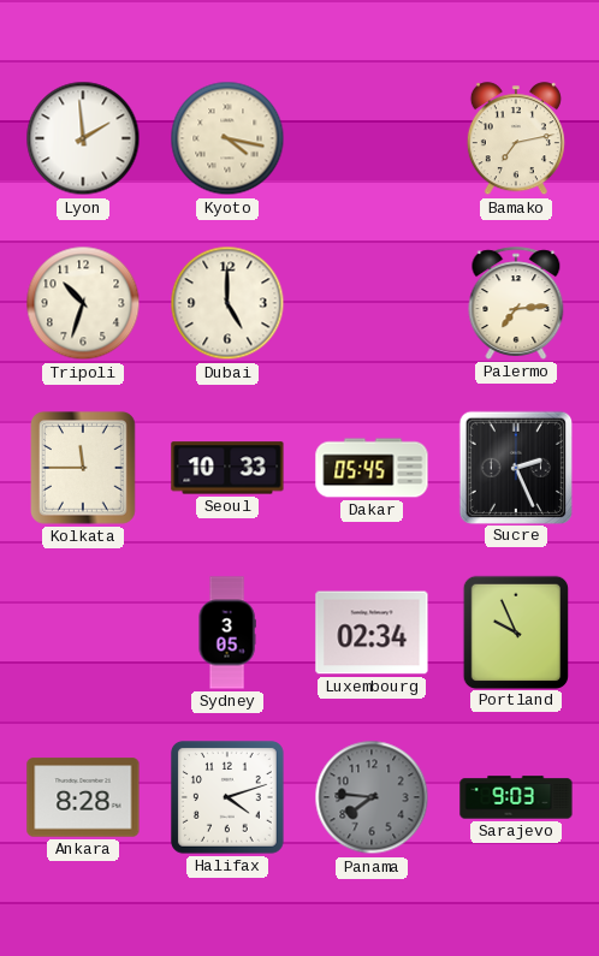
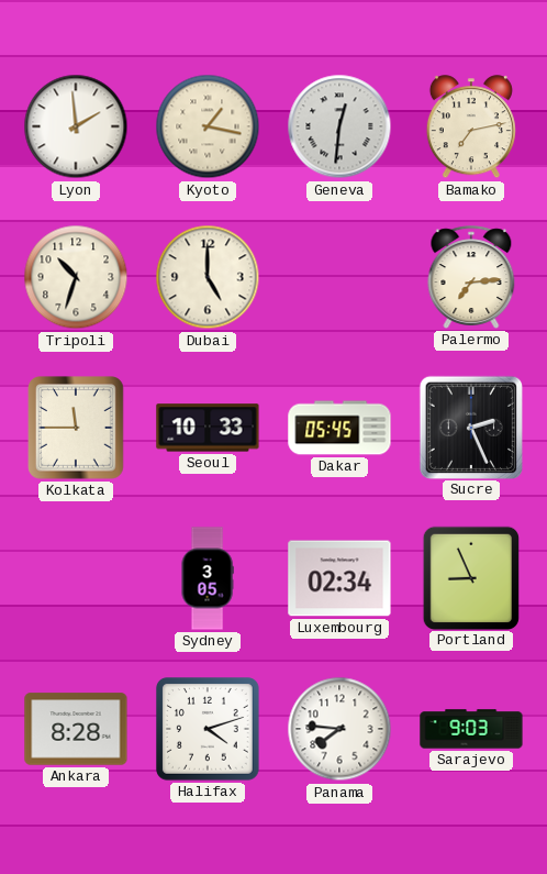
Kyoto: 4:17 -> 1:17 (208, 126)
Geneva: none -> 12:31 (339, 126)
Portland: 9:56 -> 8:56 (471, 577)
Panama dial: grey -> white (339, 729)
